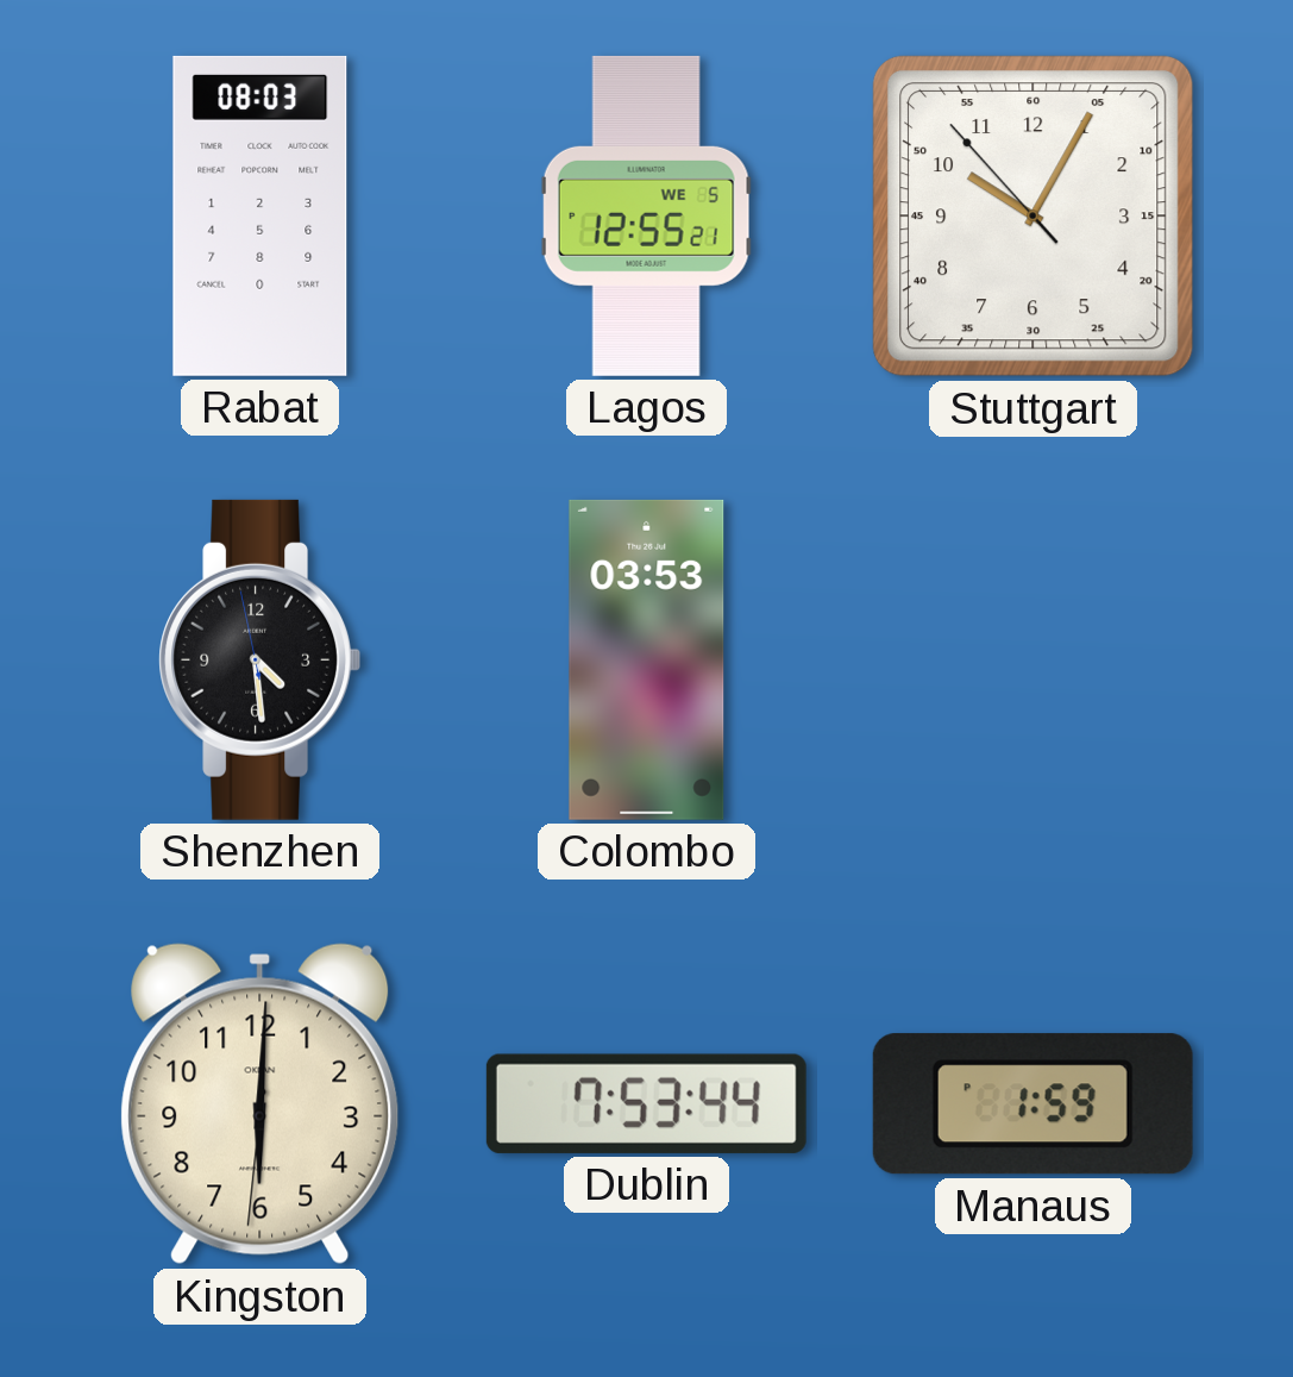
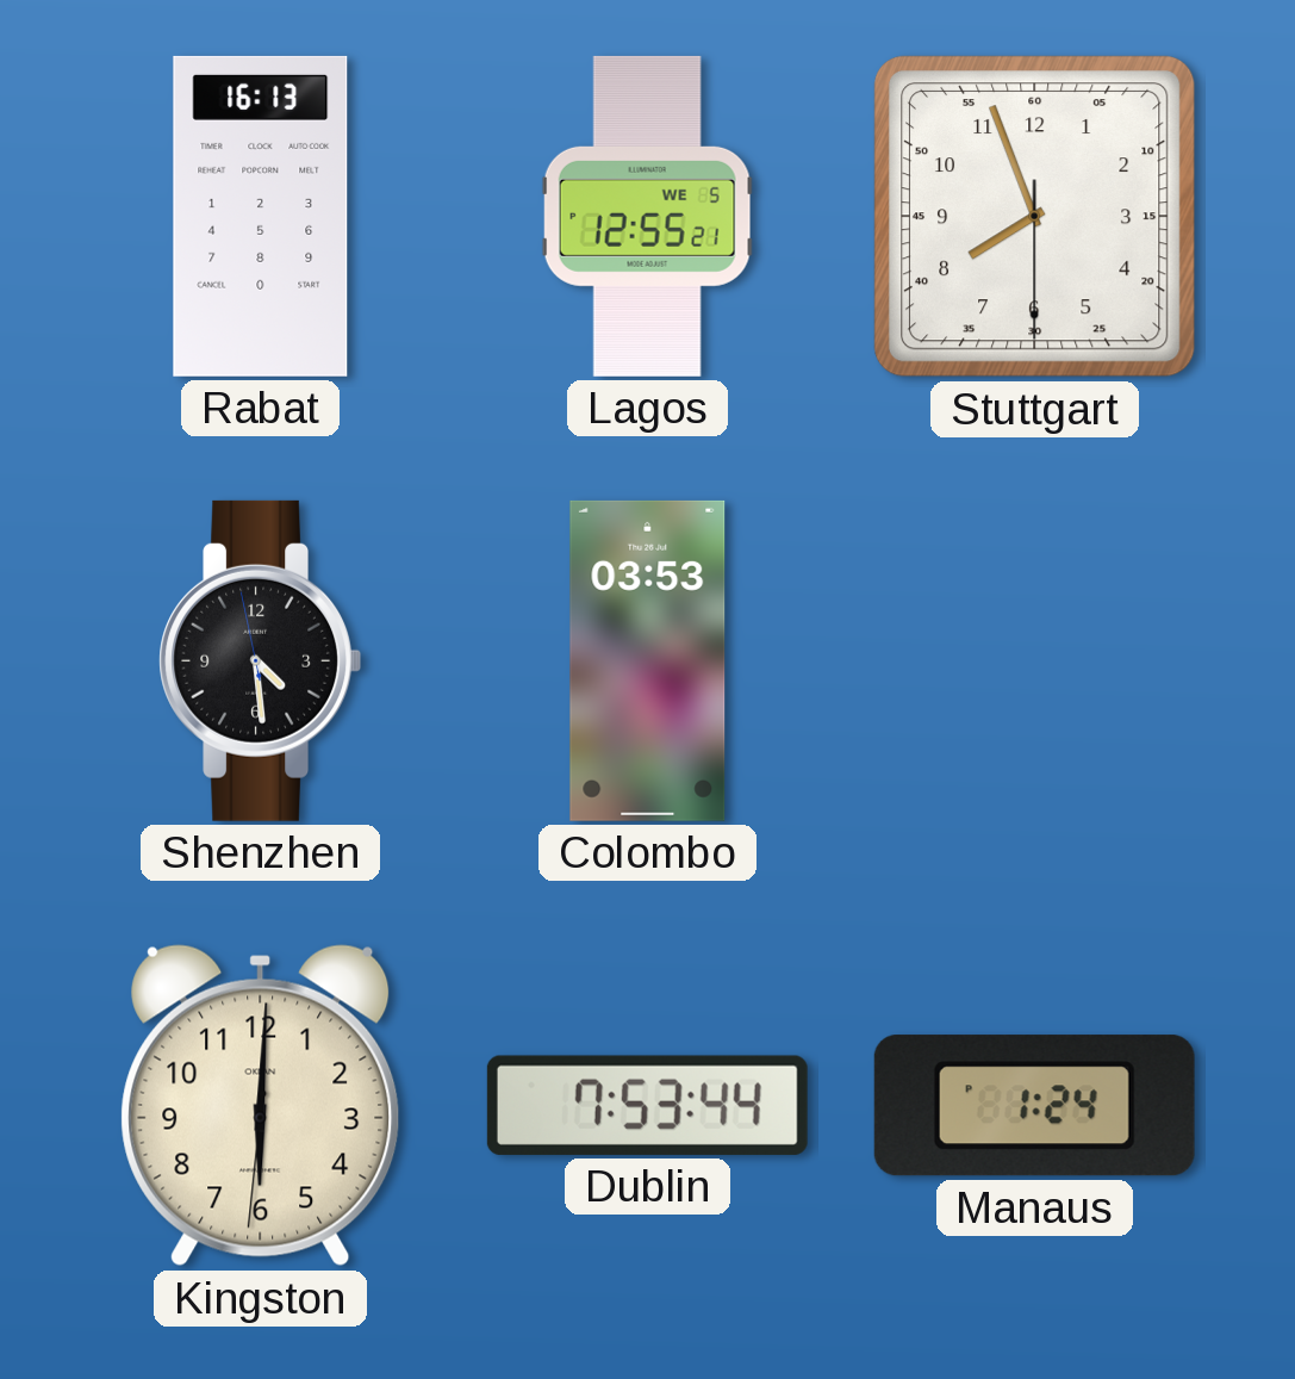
Rabat: 08:03 -> 16:13 (261, 216)
Stuttgart: 10:04 -> 7:56 (1035, 217)
Manaus: 1:59 -> 1:24 (1034, 1106)
